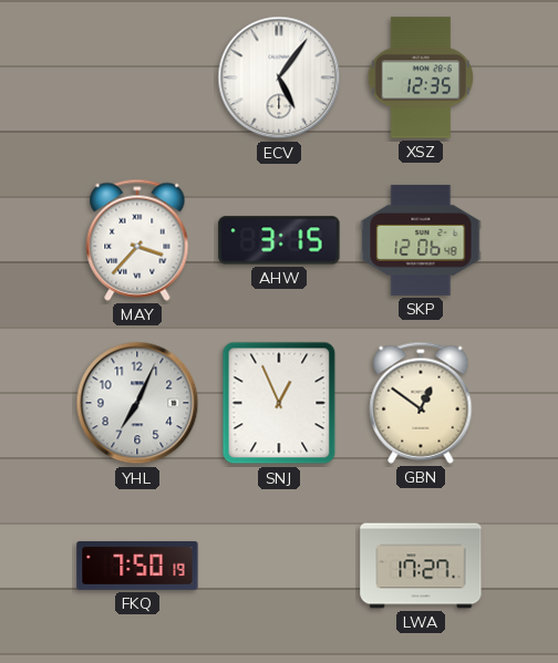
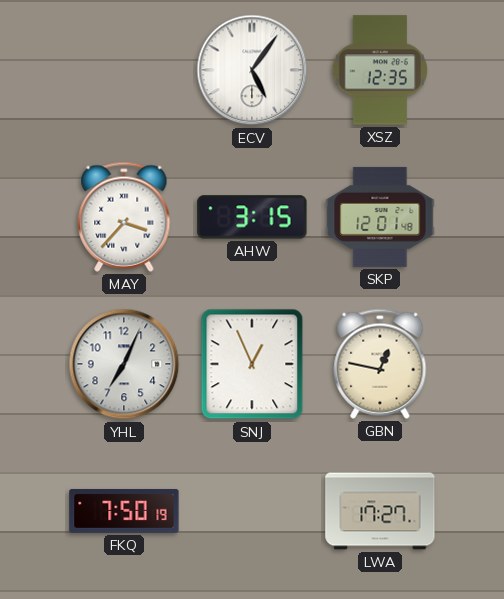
SKP: 12:06 -> 12:01 (380, 217)
GBN: 12:51 -> 12:47 (380, 364)
